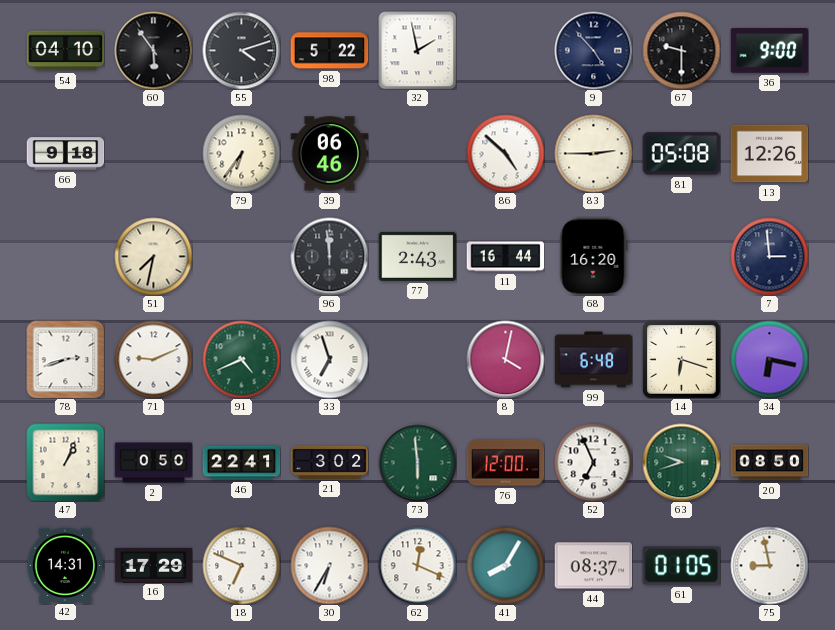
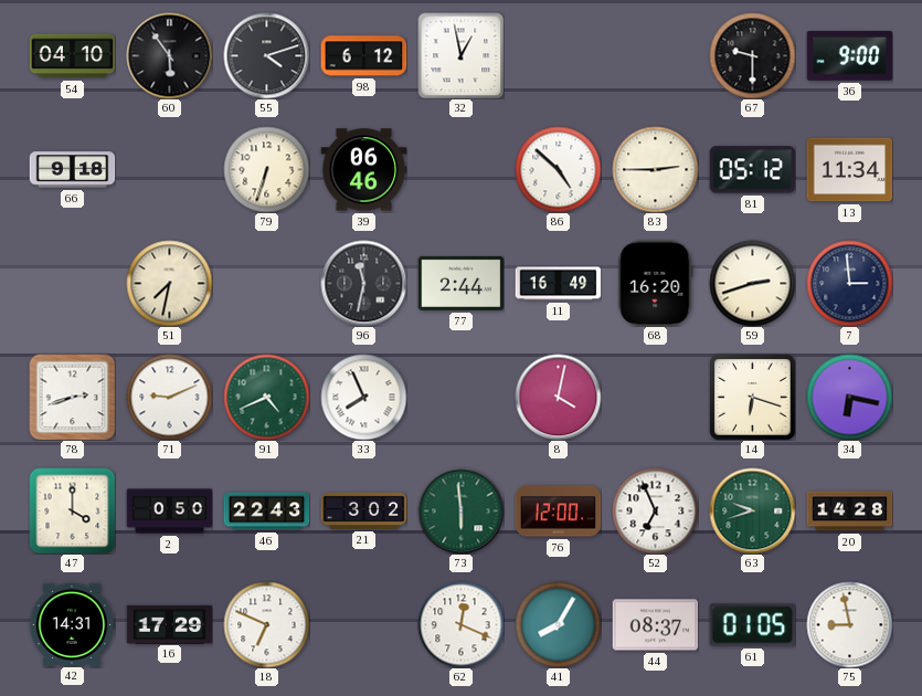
98: 5:22 -> 6:12 (363, 56)
32: 1:58 -> 12:58 (460, 55)
9: 4:53 -> none (593, 50)
79: 6:36 -> 6:33 (266, 169)
81: 05:08 -> 05:12 (752, 170)
13: 12:26 -> 11:34 (849, 170)
96: 11:59 -> 11:32 (363, 283)
77: 2:43 -> 2:44 (460, 283)
11: 16:44 -> 16:49 (558, 284)
59: none -> 2:42 (752, 283)
33: 6:57 -> 7:56 (363, 397)
99: 6:48 -> none (593, 360)
47: 1:04 -> 4:00 (72, 510)
46: 22:41 -> 22:43 (266, 512)
20: 08:50 -> 14:28 (849, 512)
30: 6:35 -> none (329, 565)
